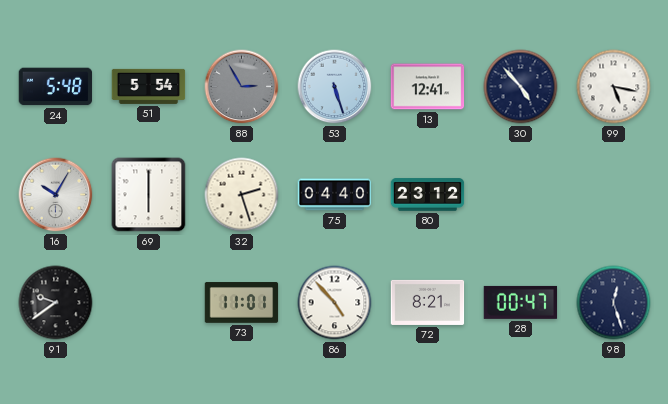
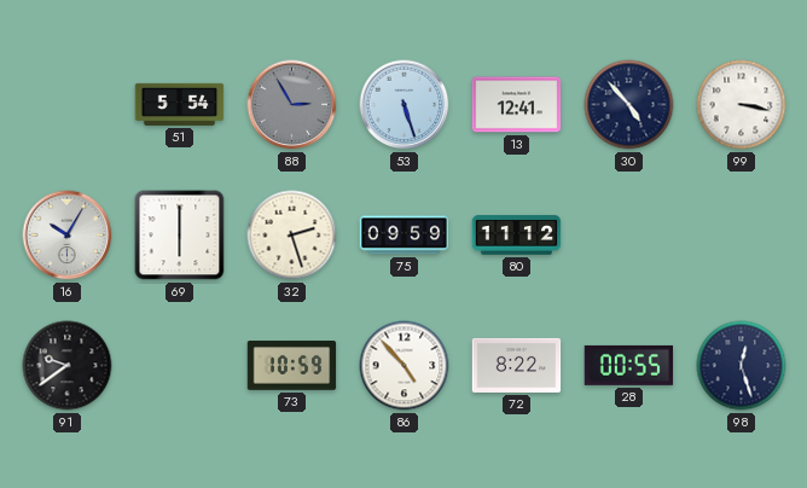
24: 5:48 -> none (56, 87)
99: 5:17 -> 3:17 (742, 105)
75: 04:40 -> 09:59 (405, 236)
80: 23:12 -> 11:12 (517, 236)
73: 11:01 -> 10:59 (292, 366)
72: 8:21 -> 8:22 (517, 365)
28: 00:47 -> 00:55 (629, 365)
